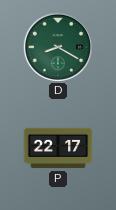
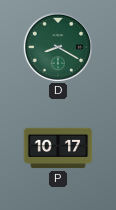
P: 22:17 -> 10:17 (58, 148)
